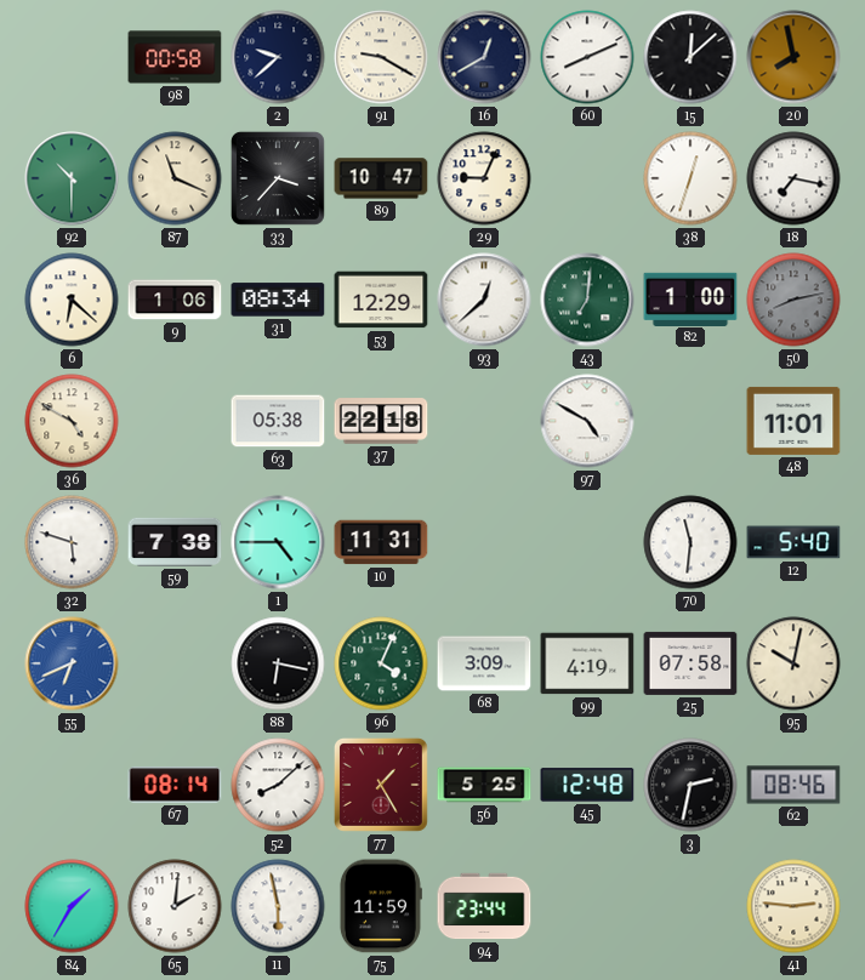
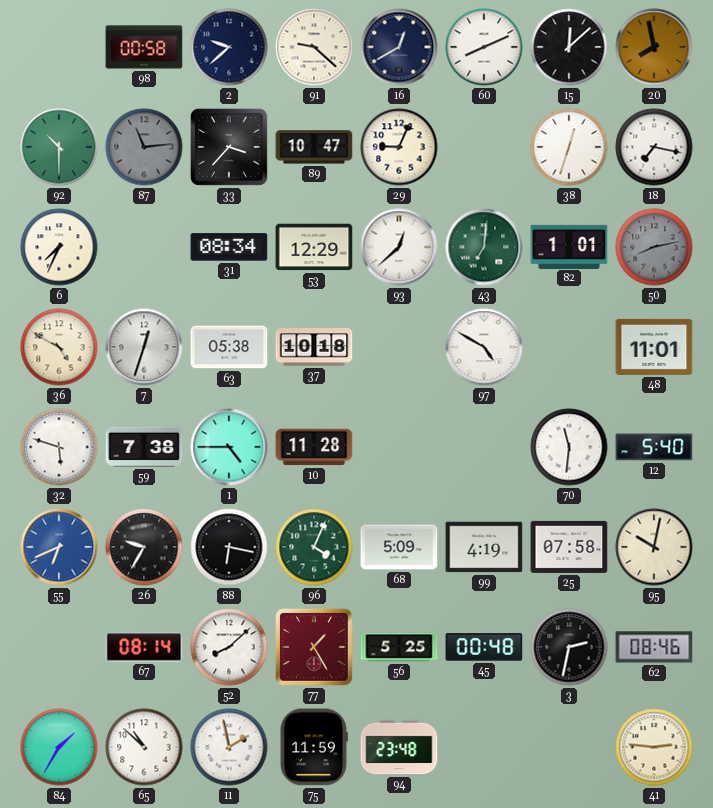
91: 9:20 -> 9:22 (314, 47)
87: 11:19 -> 11:14 (144, 147)
87 dial: cream -> grey (144, 147)
6: 6:22 -> 7:34 (59, 247)
9: 1:06 -> none (175, 300)
82: 1:00 -> 1:01 (569, 246)
7: none -> 12:33 (144, 347)
37: 22:18 -> 10:18 (314, 347)
10: 11:31 -> 11:28 (314, 447)
26: none -> 9:35 (144, 547)
68: 3:09 -> 5:09 (399, 547)
45: 12:48 -> 00:48 (484, 647)
65: 2:01 -> 10:52 (144, 747)
11: 5:58 -> 1:58 (229, 747)
94: 23:44 -> 23:48 (399, 747)
